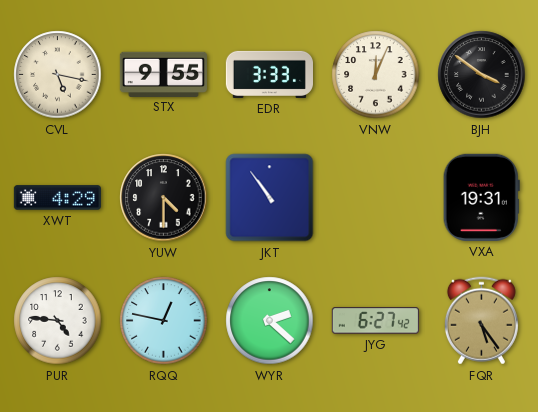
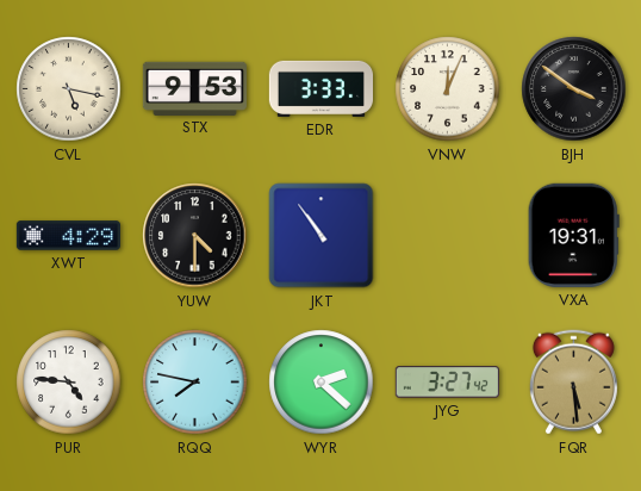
STX: 9:55 -> 9:53 (194, 88)
RQQ: 12:47 -> 7:47 (195, 383)
JYG: 6:27 -> 3:27 (447, 383)
FQR: 5:24 -> 5:29 (573, 383)
